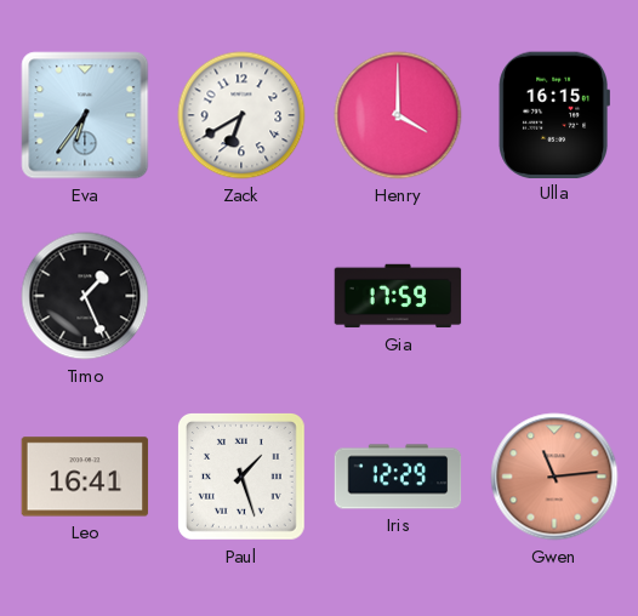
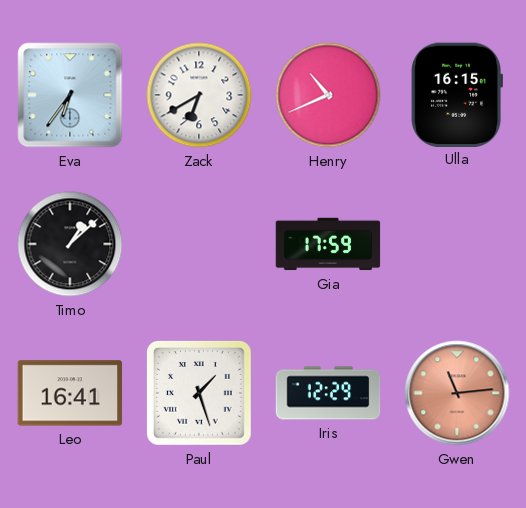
Henry: 4:00 -> 10:41 (328, 95)
Timo: 1:26 -> 1:08 (70, 244)
